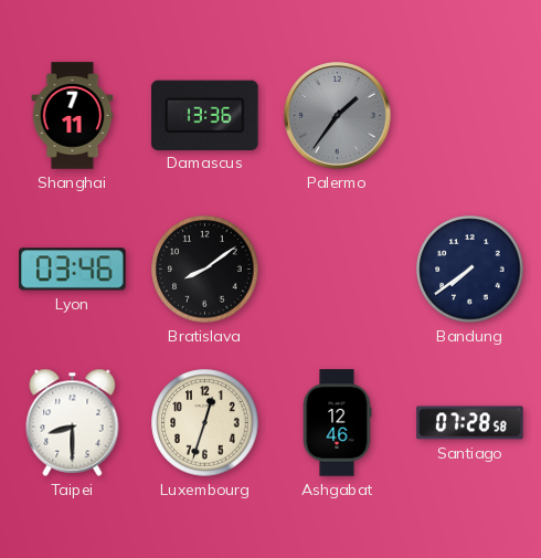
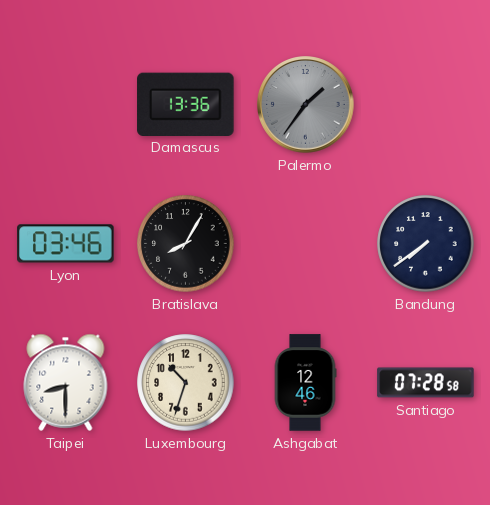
Shanghai: 7:11 -> none (73, 116)
Bratislava: 8:09 -> 8:05 (186, 244)
Luxembourg: 12:33 -> 10:33 (186, 383)
